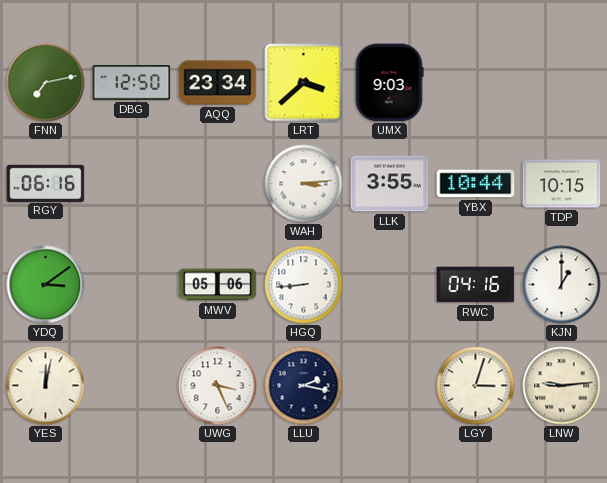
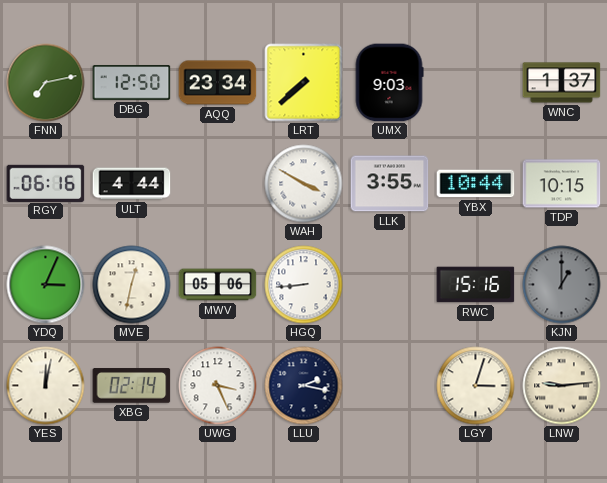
LRT: 3:38 -> 7:38 (304, 83)
WNC: none -> 1:37 (562, 83)
ULT: none -> 4:44 (132, 184)
WAH: 3:14 -> 3:50 (304, 184)
YDQ: 3:09 -> 3:04 (46, 285)
MVE: none -> 12:32 (132, 285)
RWC: 04:16 -> 15:16 (476, 285)
KJN dial: white -> grey (562, 285)
XBG: none -> 02:14 (132, 386)
